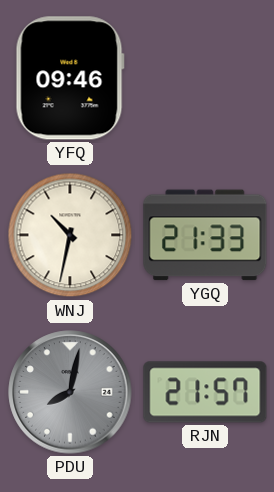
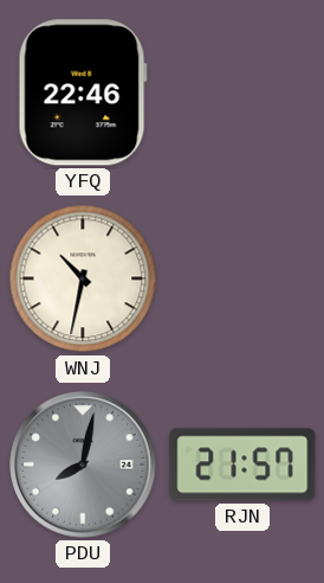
YFQ: 09:46 -> 22:46 (83, 92)
YGQ: 21:33 -> none (205, 235)
